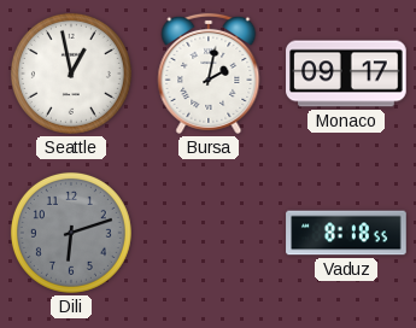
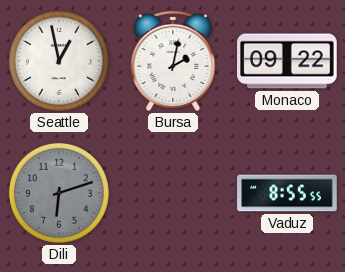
Monaco: 09:17 -> 09:22 (287, 61)
Vaduz: 8:18 -> 8:55 (287, 193)
